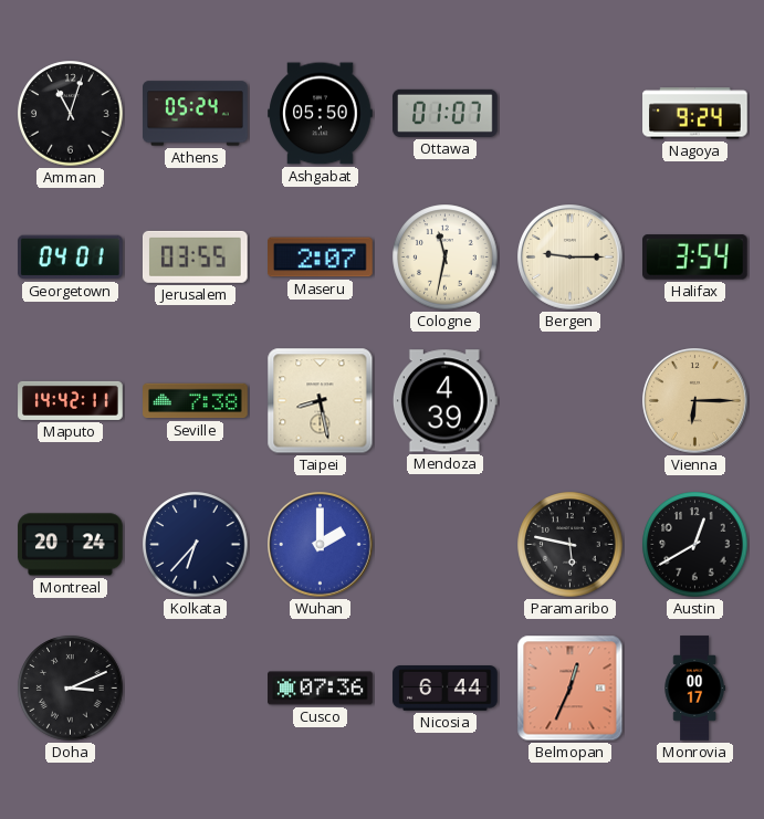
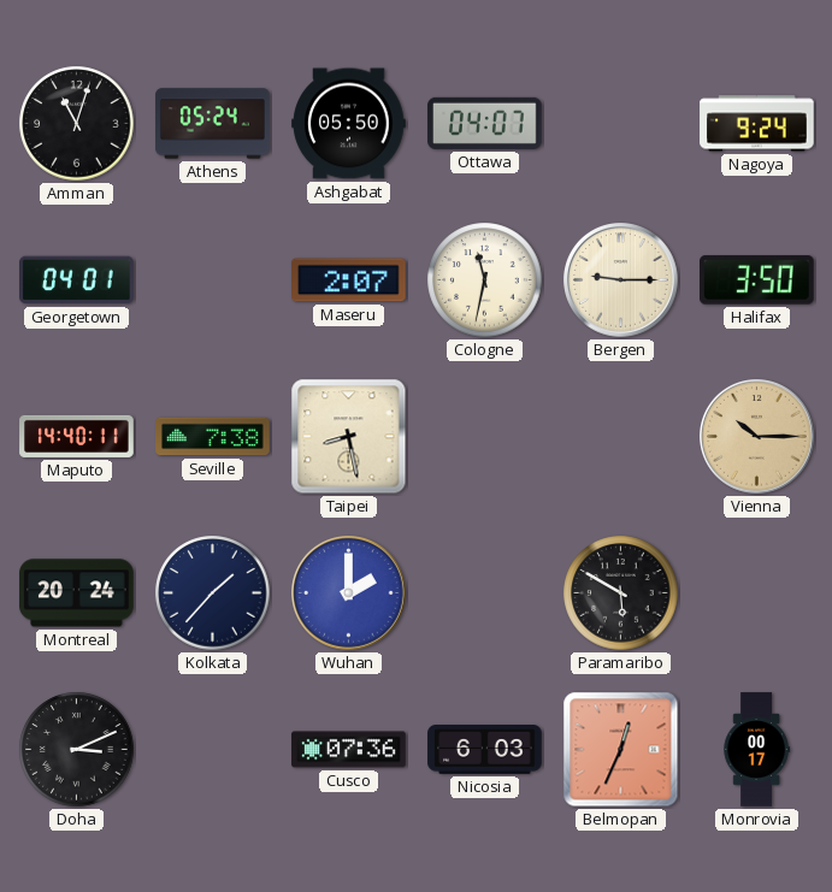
Ottawa: 01:07 -> 04:07 (485, 123)
Jerusalem: 03:55 -> none (196, 256)
Halifax: 3:54 -> 3:50 (757, 280)
Maputo: 14:42 -> 14:40 (77, 436)
Mendoza: 4:39 -> none (444, 401)
Vienna: 6:15 -> 10:15 (757, 437)
Kolkata: 6:37 -> 1:37 (213, 593)
Paramaribo: 5:47 -> 5:50 (621, 593)
Austin: 12:40 -> none (695, 545)
Nicosia: 6:44 -> 6:03 (485, 750)
